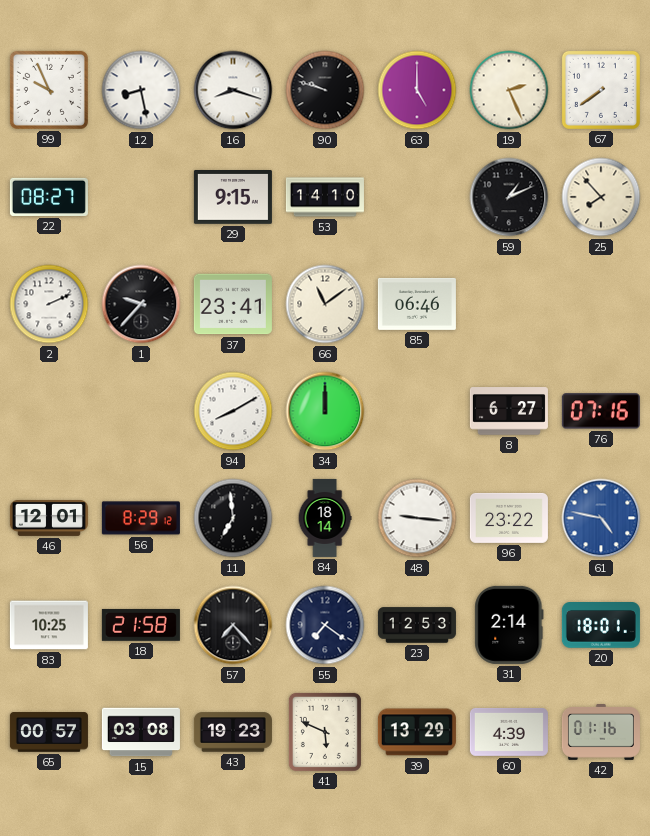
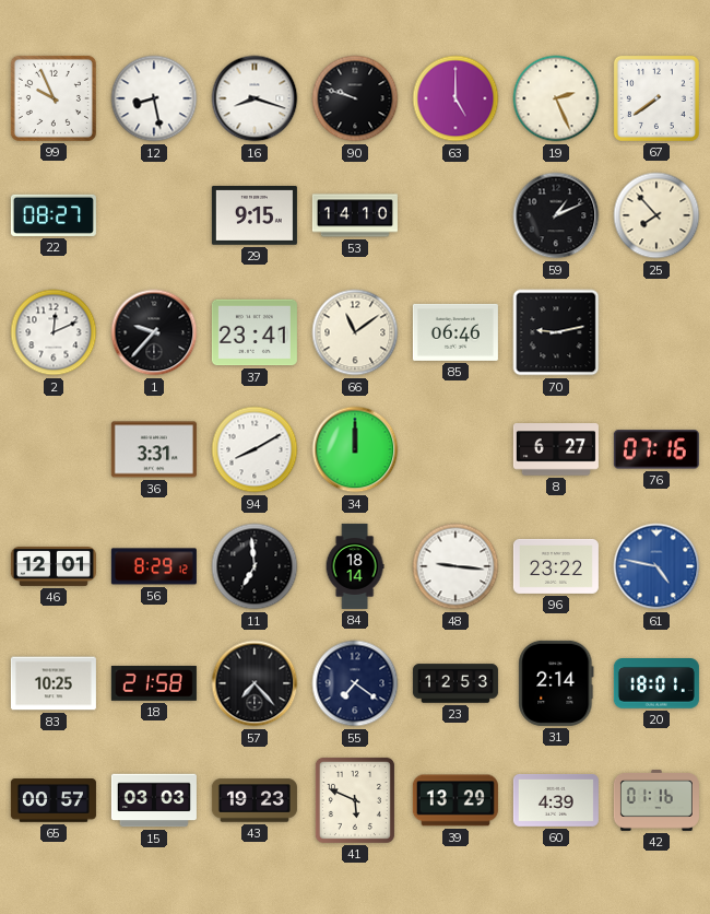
2: 2:11 -> 12:11 (54, 332)
70: none -> 9:13 (556, 332)
36: none -> 3:31 (154, 449)
15: 03:08 -> 03:03 (154, 800)
